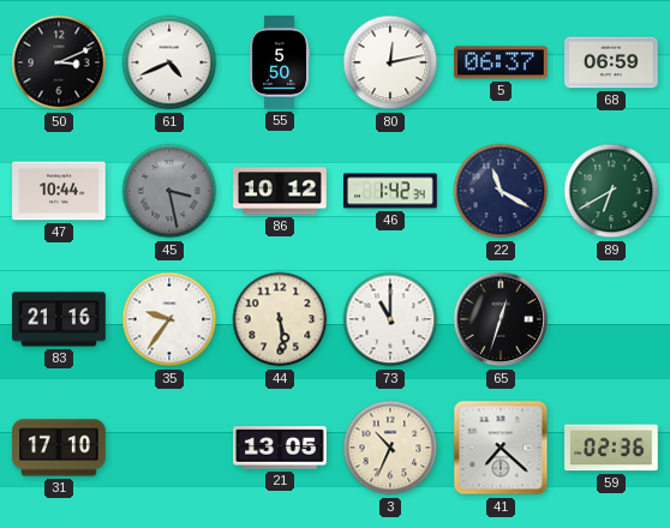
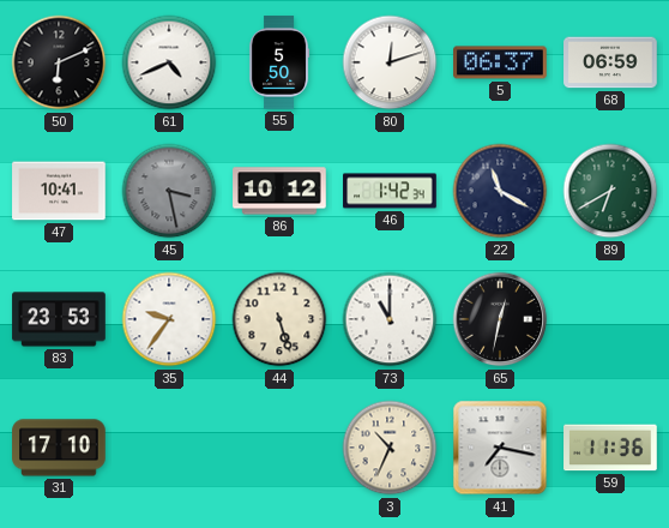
50: 3:11 -> 6:11 (59, 62)
80: 12:13 -> 12:12 (390, 62)
47: 10:44 -> 10:41 (59, 191)
83: 21:16 -> 23:53 (59, 319)
44: 5:29 -> 5:27 (279, 319)
65: 12:33 -> 12:32 (500, 319)
21: 13:05 -> none (280, 448)
41: 7:22 -> 7:17 (500, 448)
59: 02:36 -> 11:36 (610, 448)
